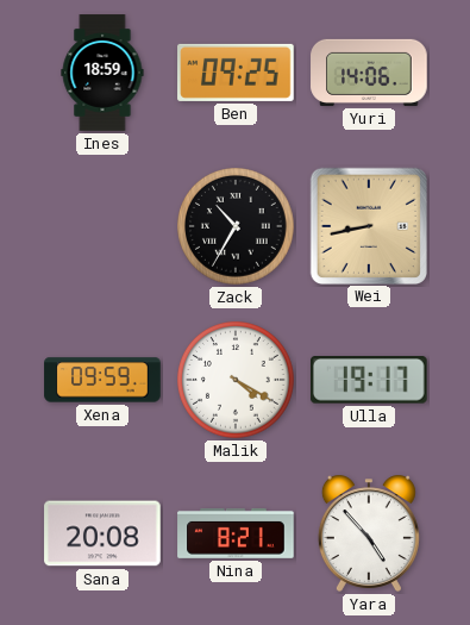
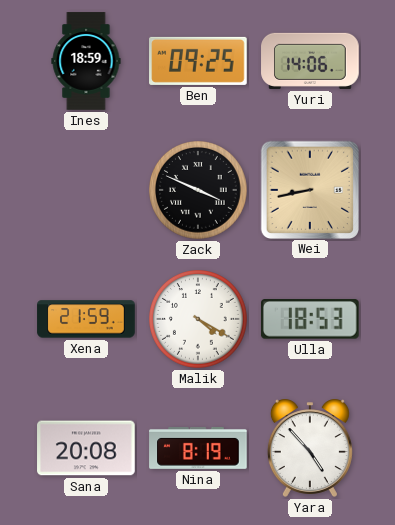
Zack: 10:35 -> 3:49 (199, 191)
Xena: 09:59 -> 21:59 (86, 319)
Ulla: 19:17 -> 18:53 (310, 320)
Nina: 8:21 -> 8:19 (198, 448)
